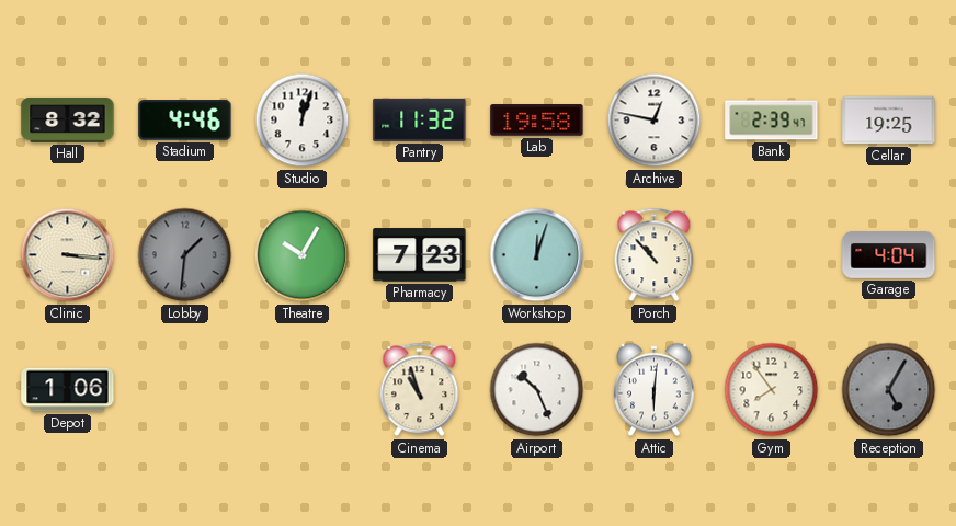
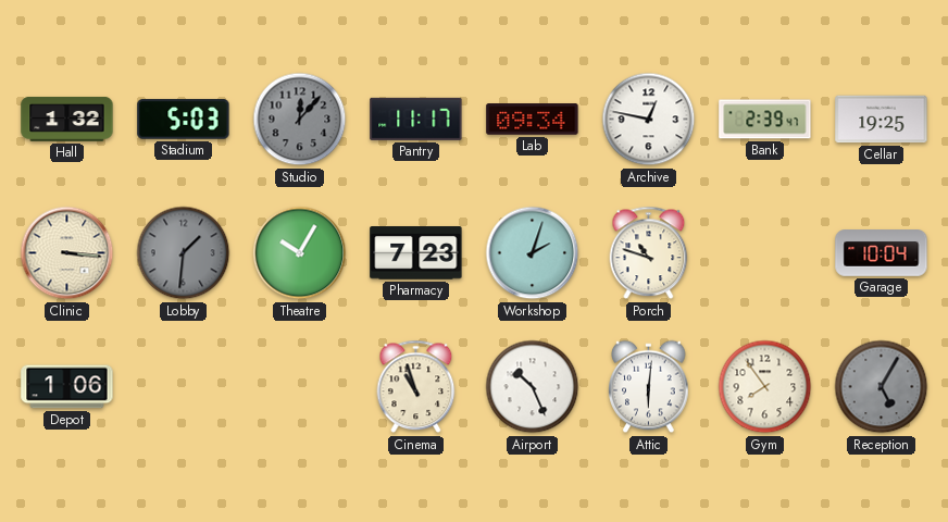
Hall: 8:32 -> 1:32 (67, 119)
Stadium: 4:46 -> 5:03 (184, 120)
Studio: 12:03 -> 12:07 (300, 120)
Studio dial: white -> grey (300, 120)
Pantry: 11:32 -> 11:17 (416, 119)
Lab: 19:58 -> 09:34 (533, 120)
Workshop: 12:03 -> 2:03 (533, 253)
Porch: 10:53 -> 10:48 (649, 253)
Garage: 4:04 -> 10:04 (882, 253)
